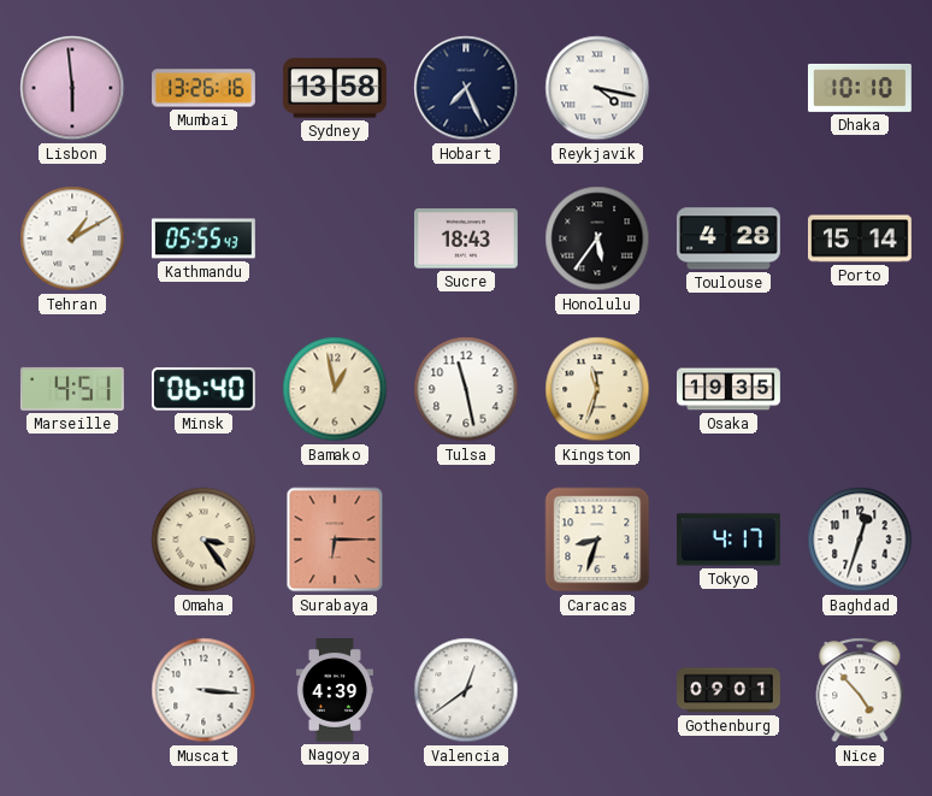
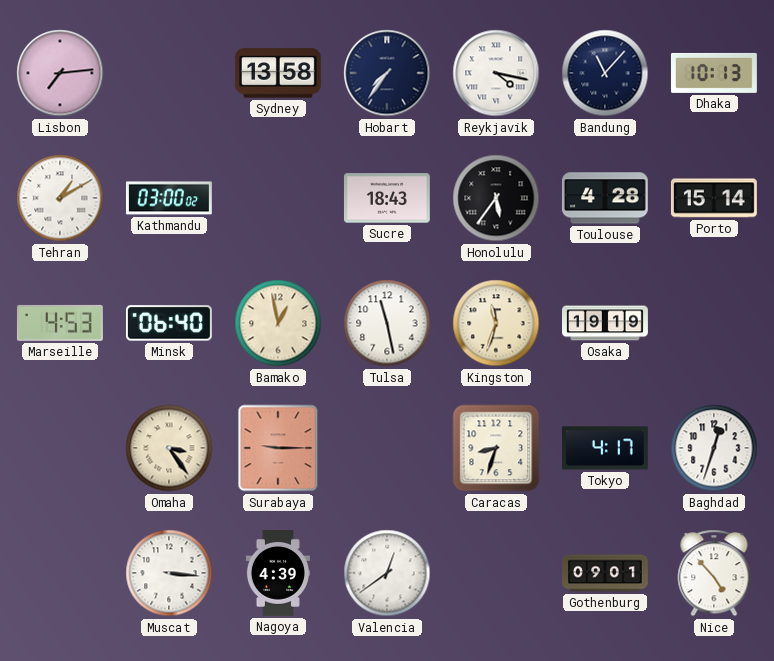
Lisbon: 5:59 -> 7:14 (60, 73)
Mumbai: 13:26 -> none (205, 88)
Hobart: 7:26 -> 7:36 (387, 73)
Bandung: none -> 11:07 (605, 73)
Dhaka: 10:10 -> 10:13 (714, 73)
Kathmandu: 05:55 -> 03:00 (169, 198)
Marseille: 4:51 -> 4:53 (60, 323)
Osaka: 19:35 -> 19:19 (606, 323)
Surabaya: 6:15 -> 9:15 (278, 448)
